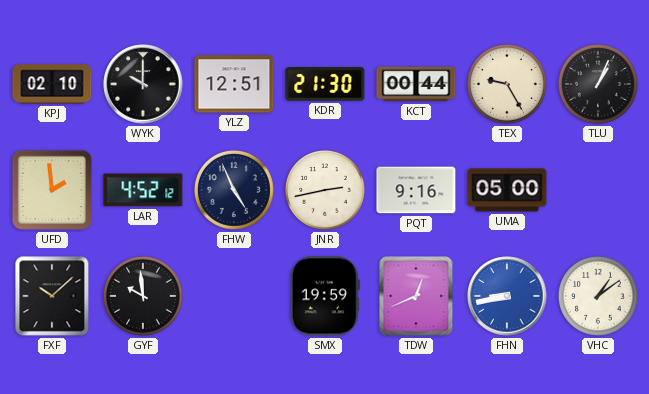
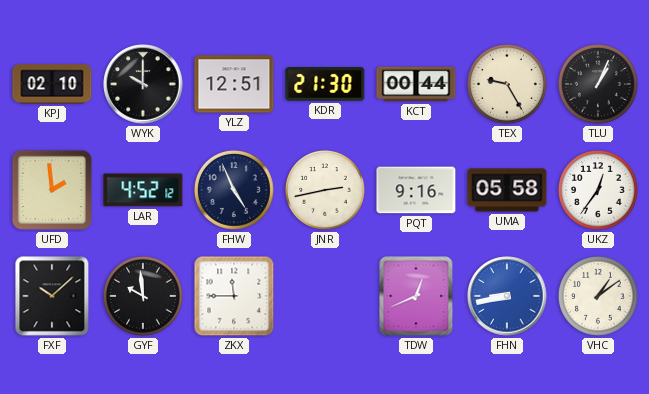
UMA: 05:00 -> 05:58 (507, 190)
UKZ: none -> 12:36 (599, 190)
ZKX: none -> 11:45 (234, 296)
SMX: 19:59 -> none (325, 296)
